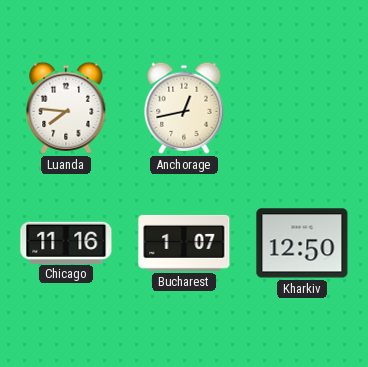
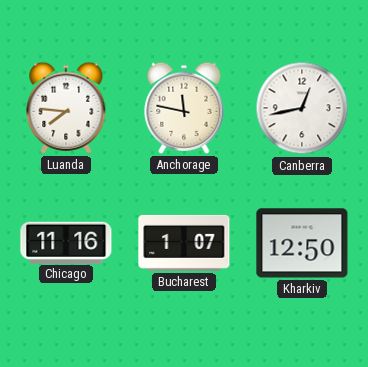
Anchorage: 12:43 -> 11:47 (184, 108)
Canberra: none -> 12:43 (302, 108)
